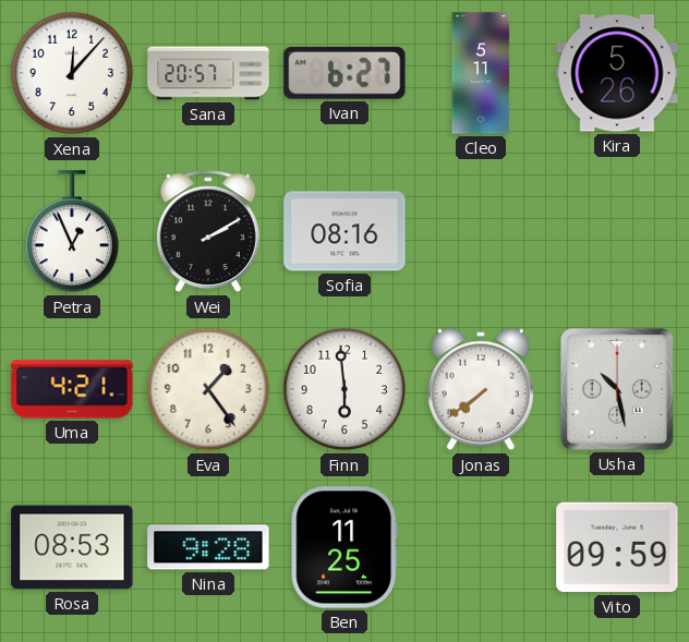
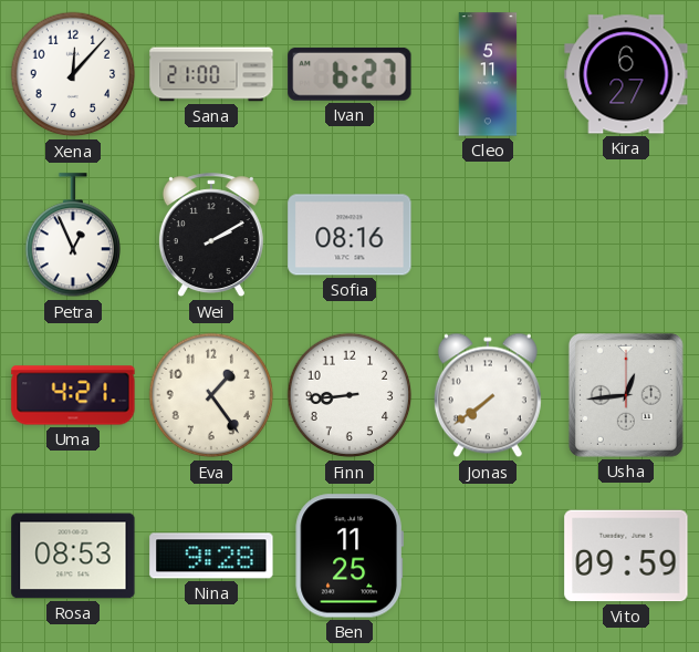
Sana: 20:57 -> 21:00 (211, 74)
Kira: 5:26 -> 6:27 (626, 74)
Finn: 5:59 -> 8:44 (349, 395)
Usha: 10:28 -> 12:44 (626, 395)
